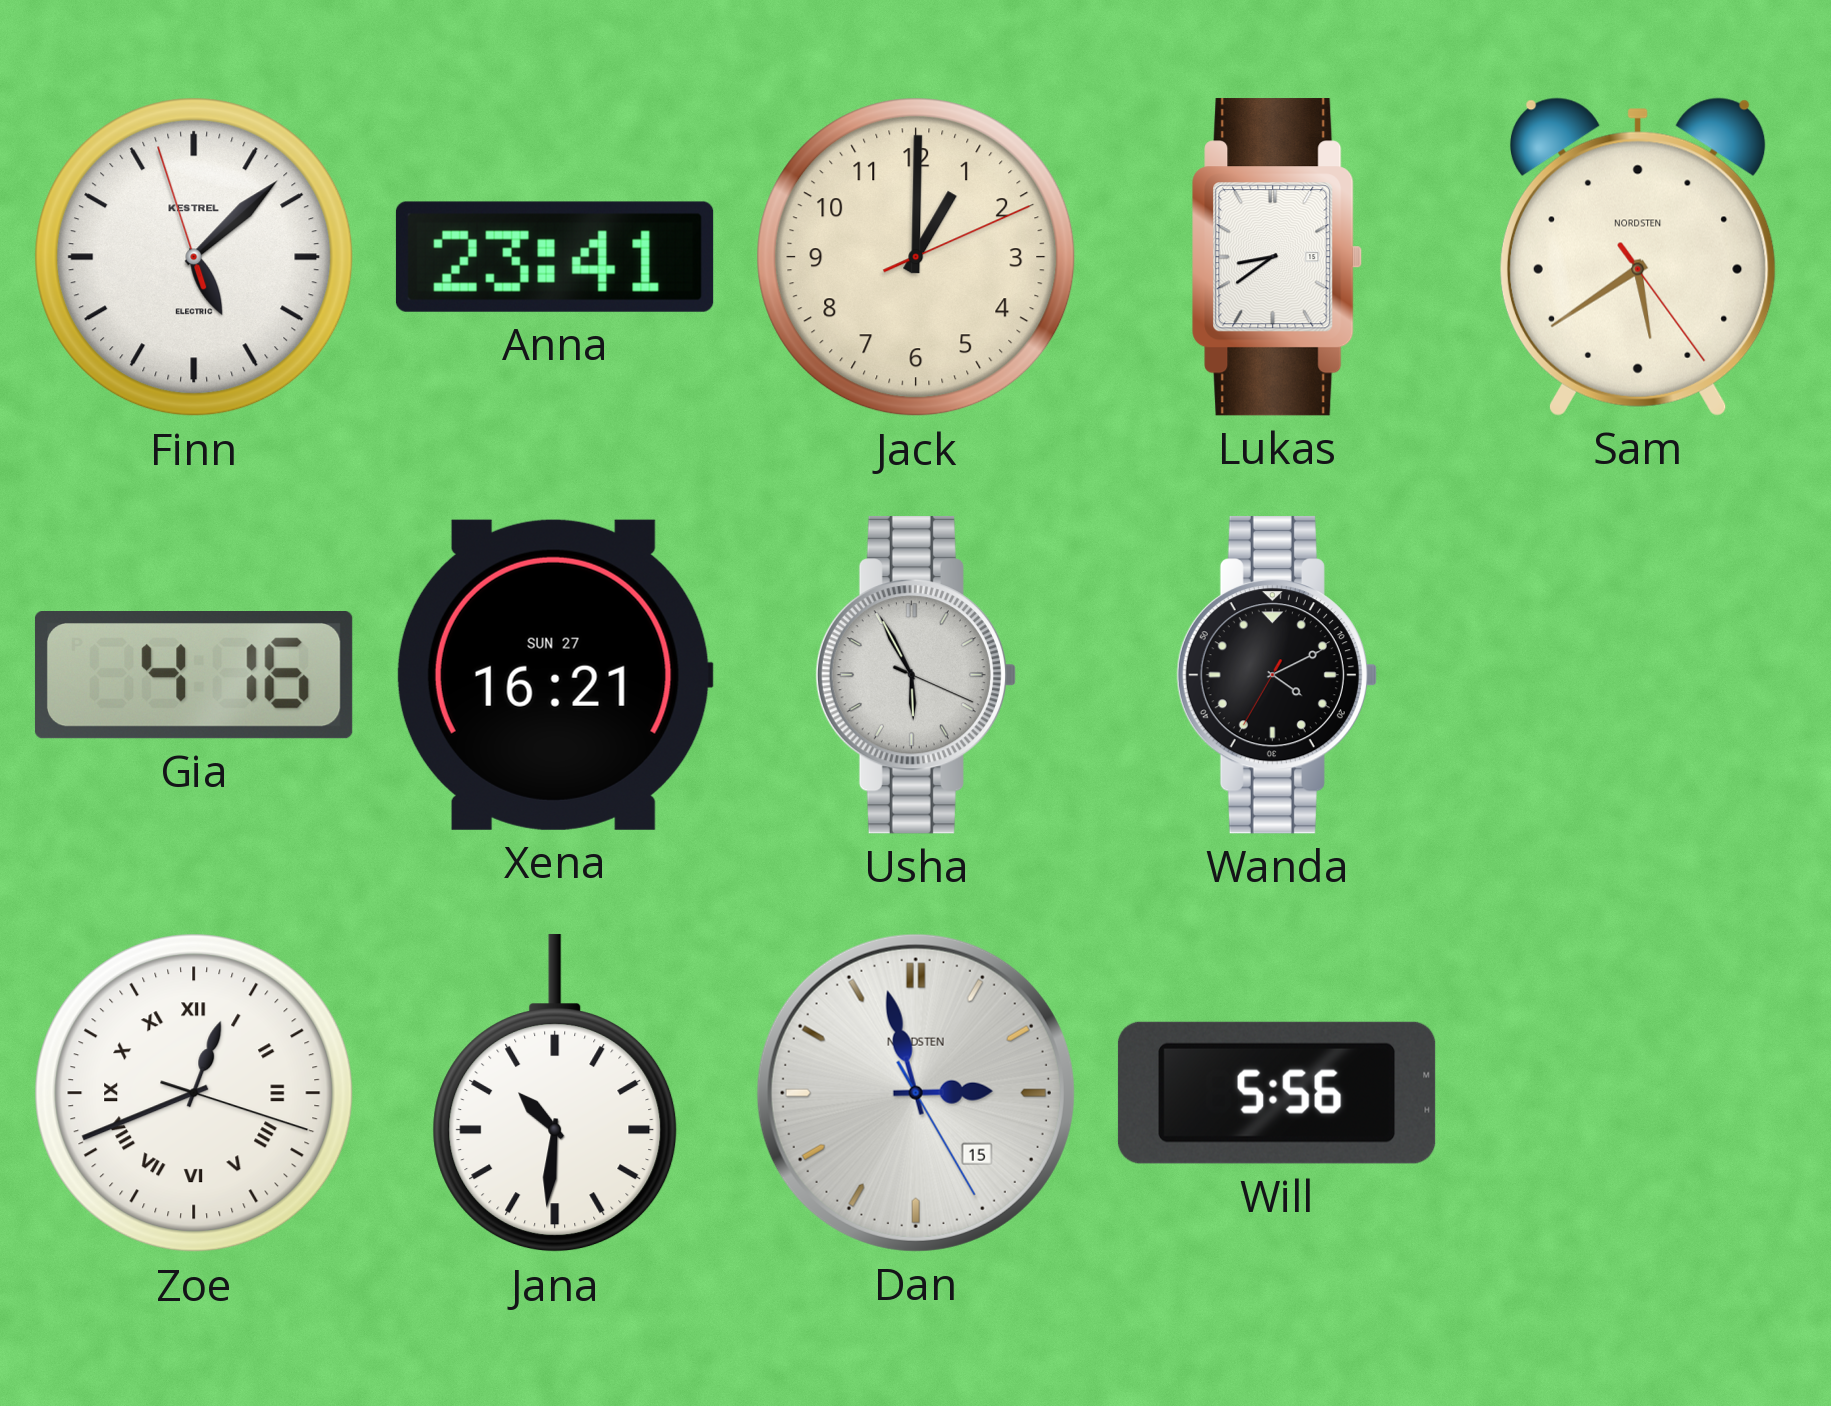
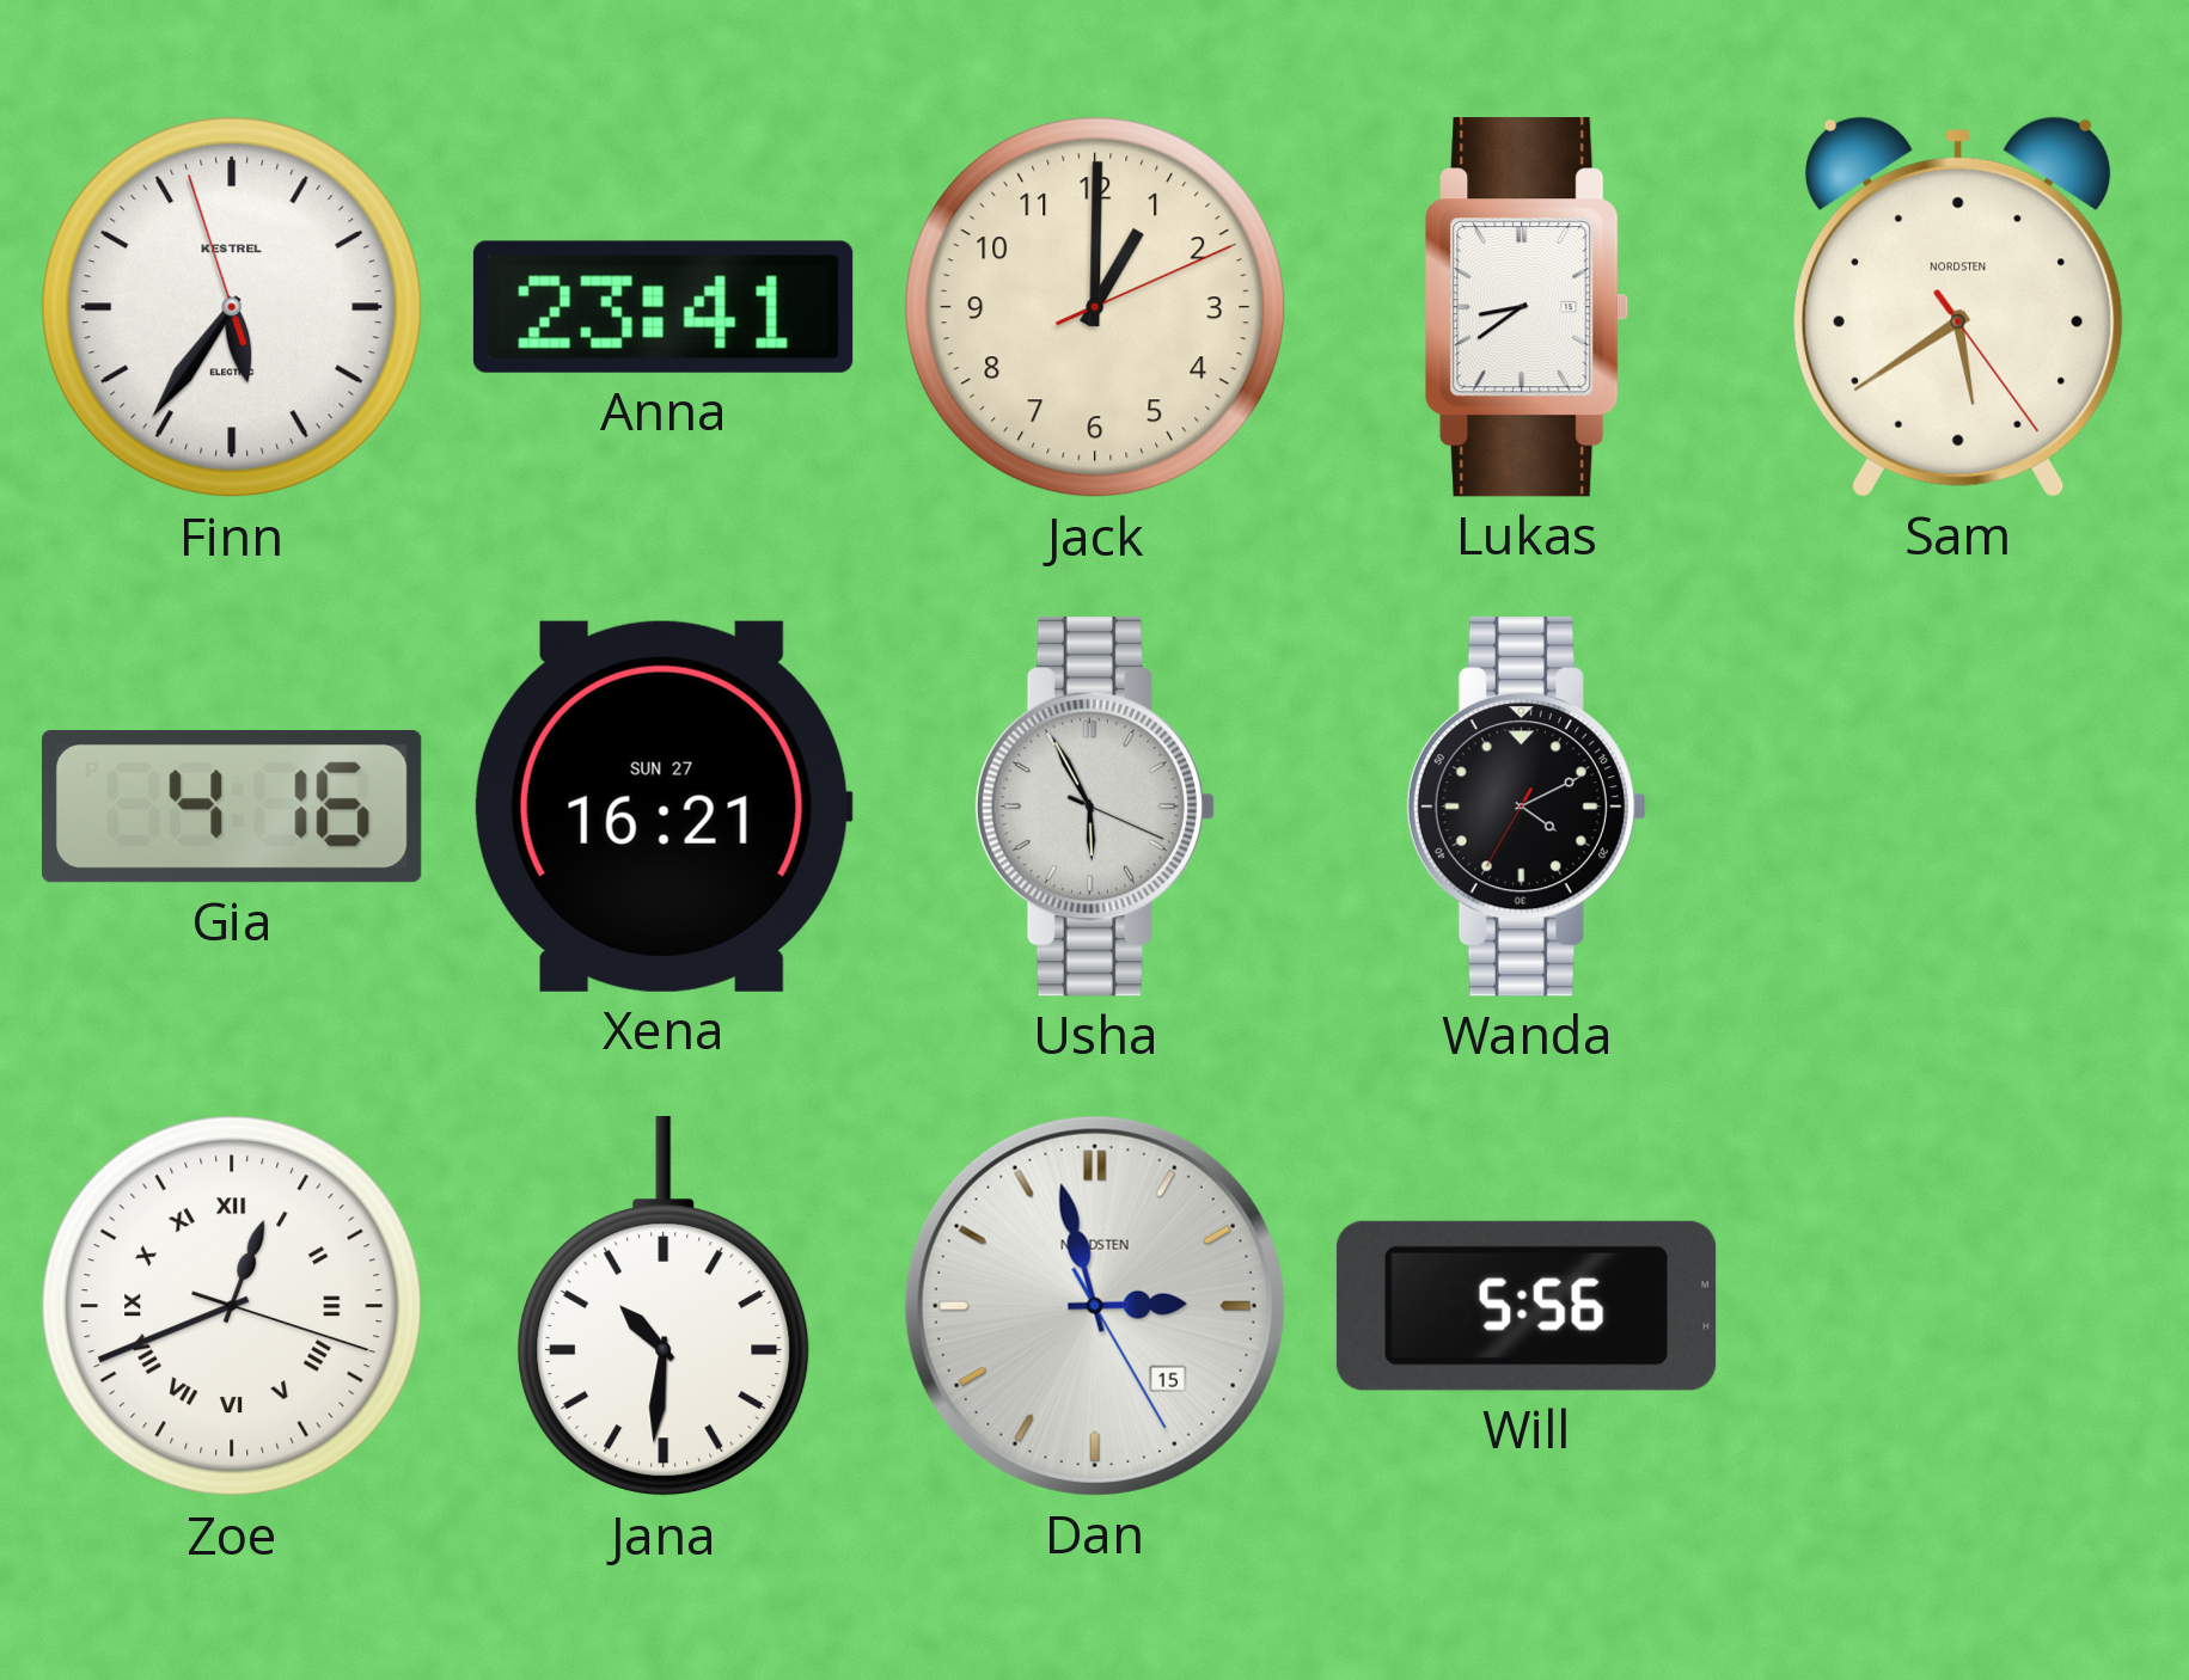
Finn: 5:07 -> 5:35 (232, 307)
